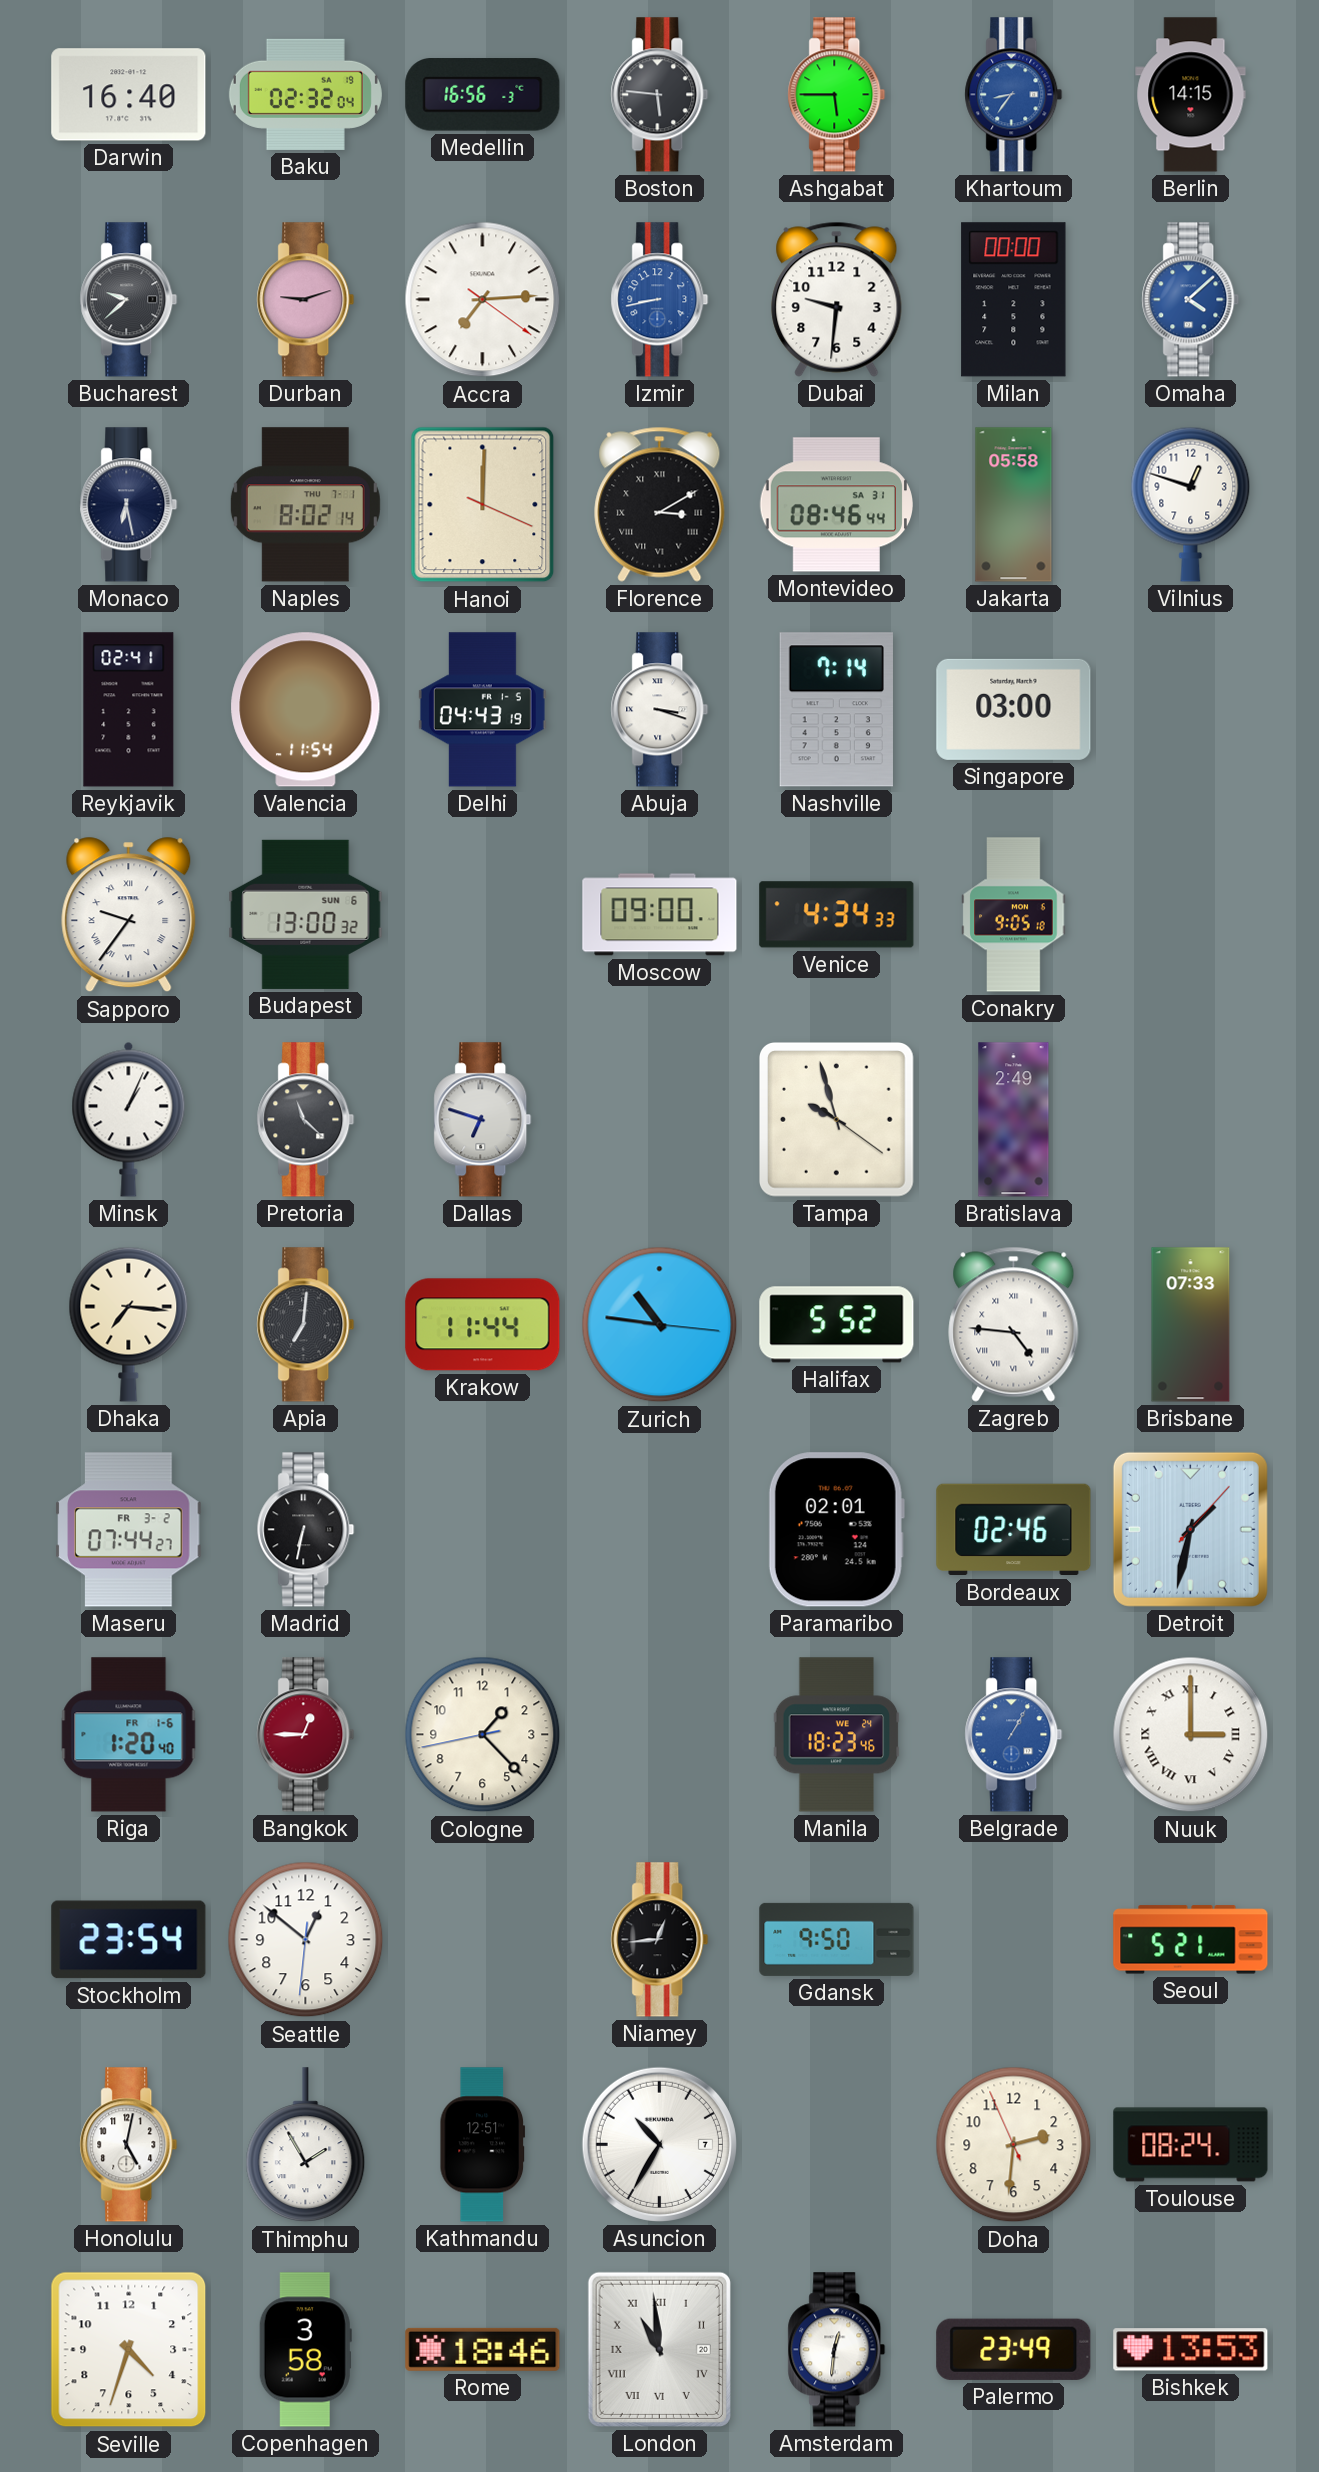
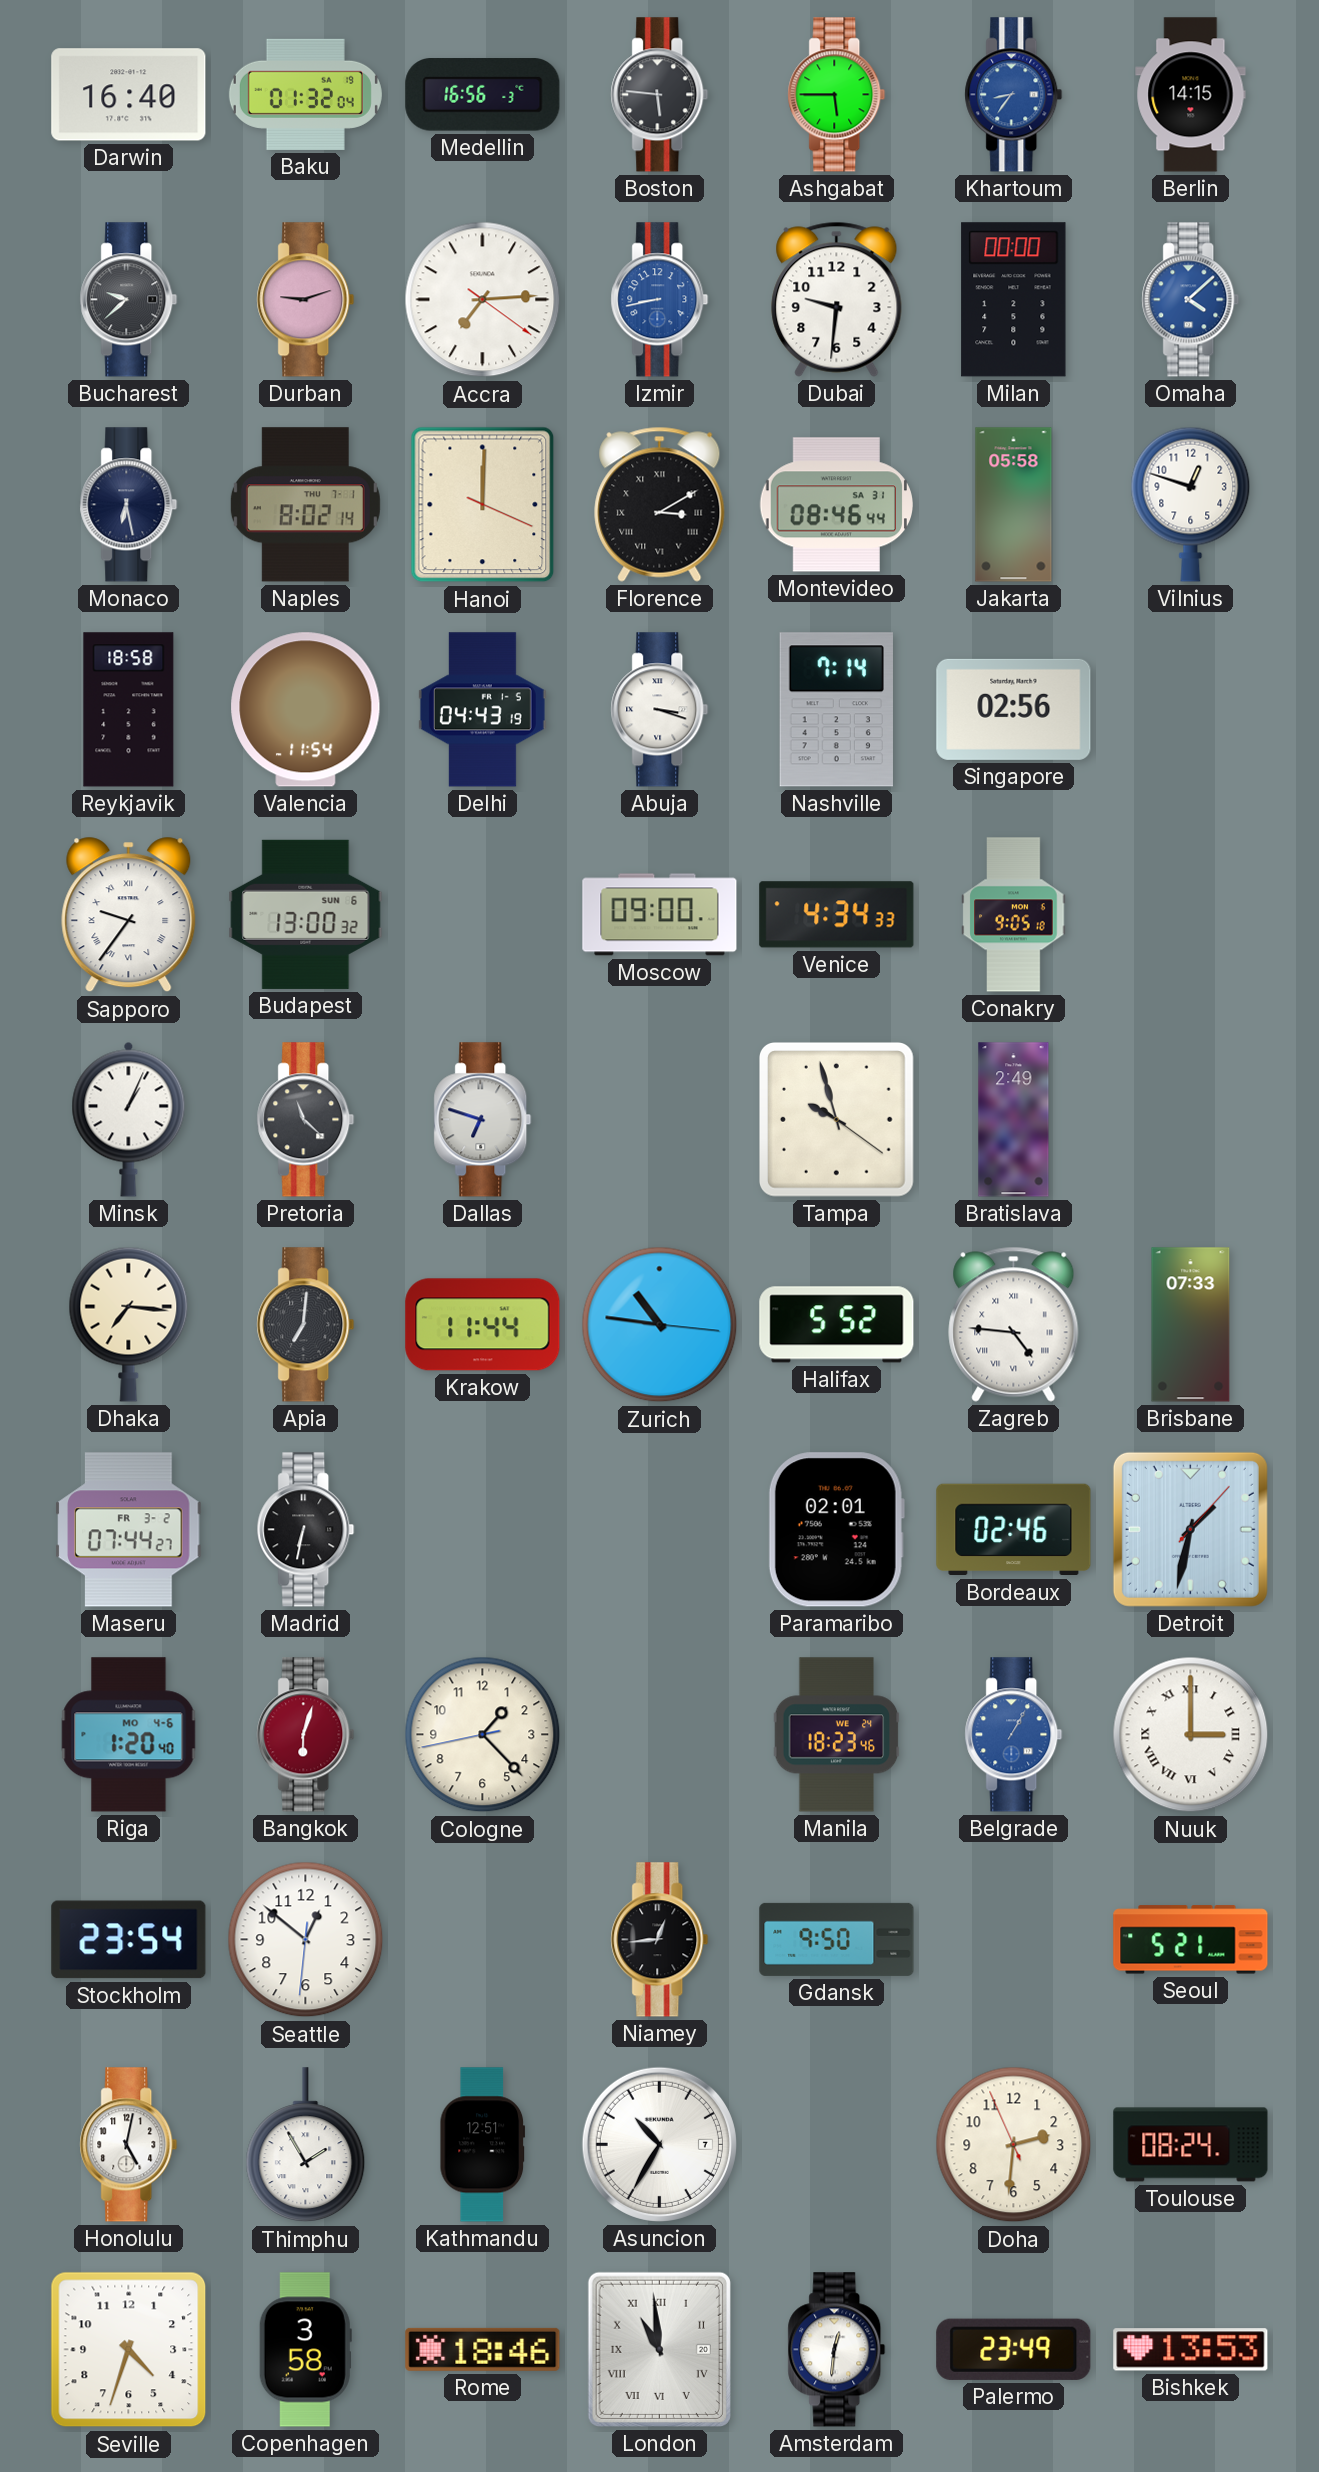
Baku: 02:32 -> 01:32 (305, 94)
Reykjavik: 02:41 -> 18:58 (129, 710)
Singapore: 03:00 -> 02:56 (1014, 709)
Riga date: FR 1-6 -> MO 4-6 (129, 1735)
Bangkok: 12:45 -> 6:03 (306, 1735)
